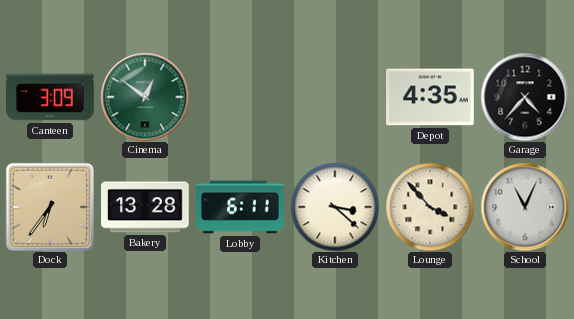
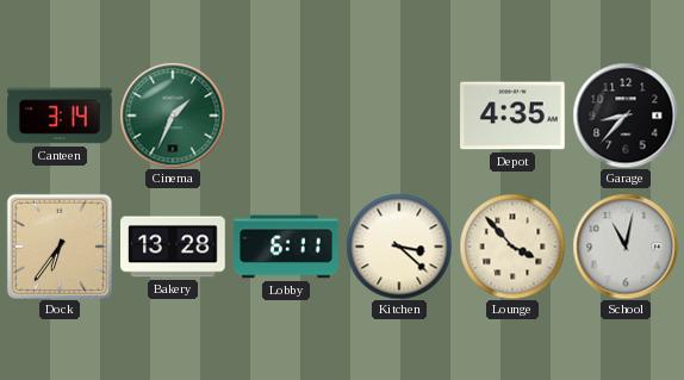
Canteen: 3:09 -> 3:14 (60, 116)
Cinema: 12:51 -> 1:34 (173, 116)
Garage: 4:37 -> 8:37 (626, 116)
School: 11:04 -> 11:02 (626, 247)
